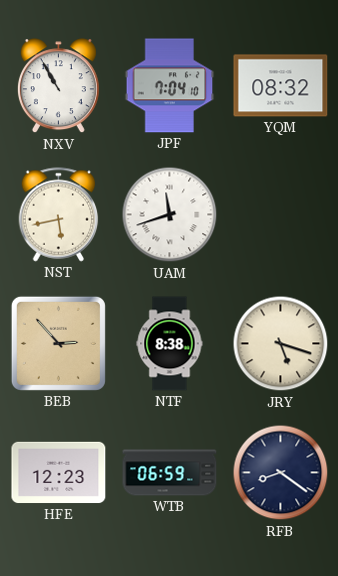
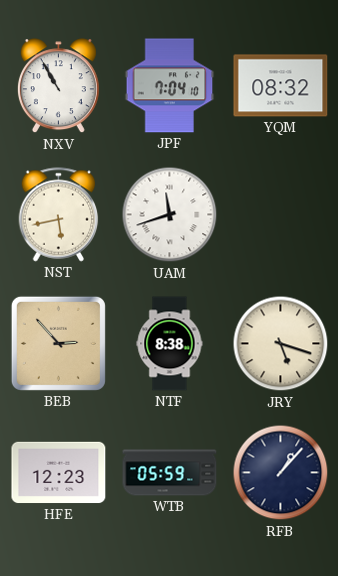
WTB: 06:59 -> 05:59 (170, 473)
RFB: 8:21 -> 1:07 (281, 473)
